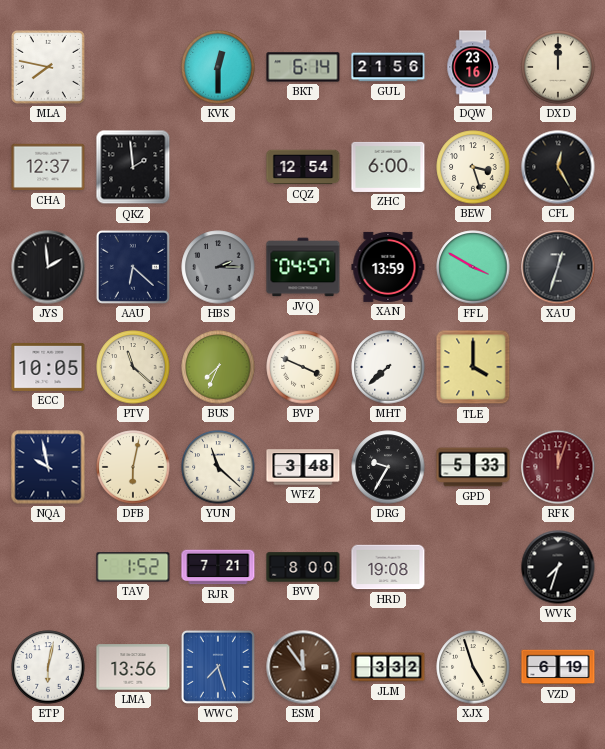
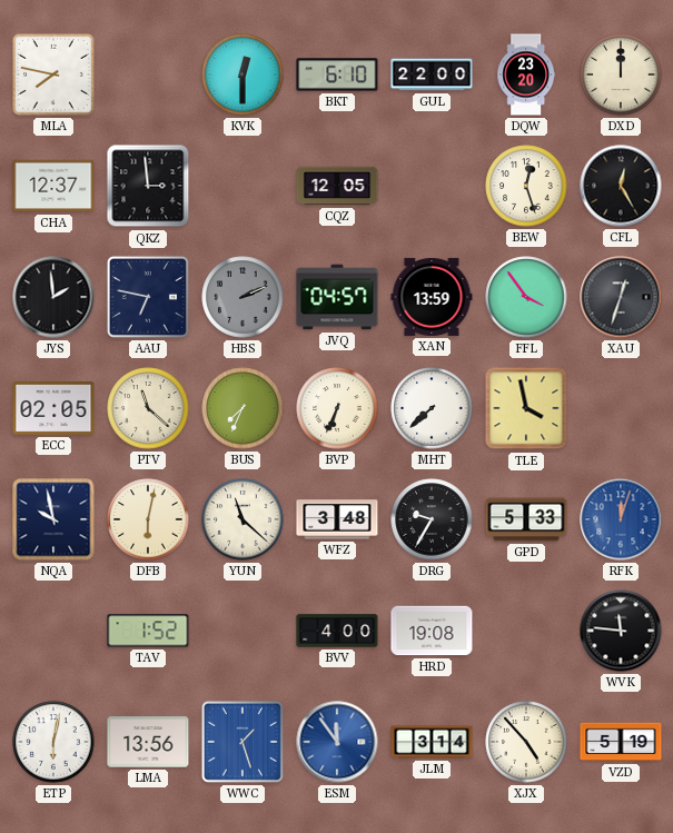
BKT: 6:14 -> 6:10 (337, 75)
GUL: 21:56 -> 22:00 (432, 75)
DQW: 23:16 -> 23:20 (525, 75)
QKZ: 1:59 -> 2:59 (148, 186)
CQZ: 12:54 -> 12:05 (337, 186)
ZHC: 6:00 -> none (388, 167)
BEW: 3:27 -> 12:27 (526, 186)
AAU: 6:22 -> 6:47 (148, 297)
HBS: 2:15 -> 2:11 (243, 297)
FFL: 3:50 -> 3:54 (526, 297)
ECC: 10:05 -> 02:05 (53, 409)
BVP: 3:49 -> 6:34 (337, 408)
TLE: 4:00 -> 3:58 (526, 408)
RFK dial: burgundy -> blue (621, 519)
RJR: 7:21 -> none (218, 567)
BVV: 8:00 -> 4:00 (337, 631)
WVK: 7:33 -> 11:46 (621, 631)
WWC: 7:27 -> 1:27 (243, 742)
ESM dial: brown -> blue (337, 742)
JLM: 3:32 -> 3:14 (432, 742)
XJX: 4:57 -> 4:53 (526, 742)
VZD: 6:19 -> 5:19 (621, 742)
